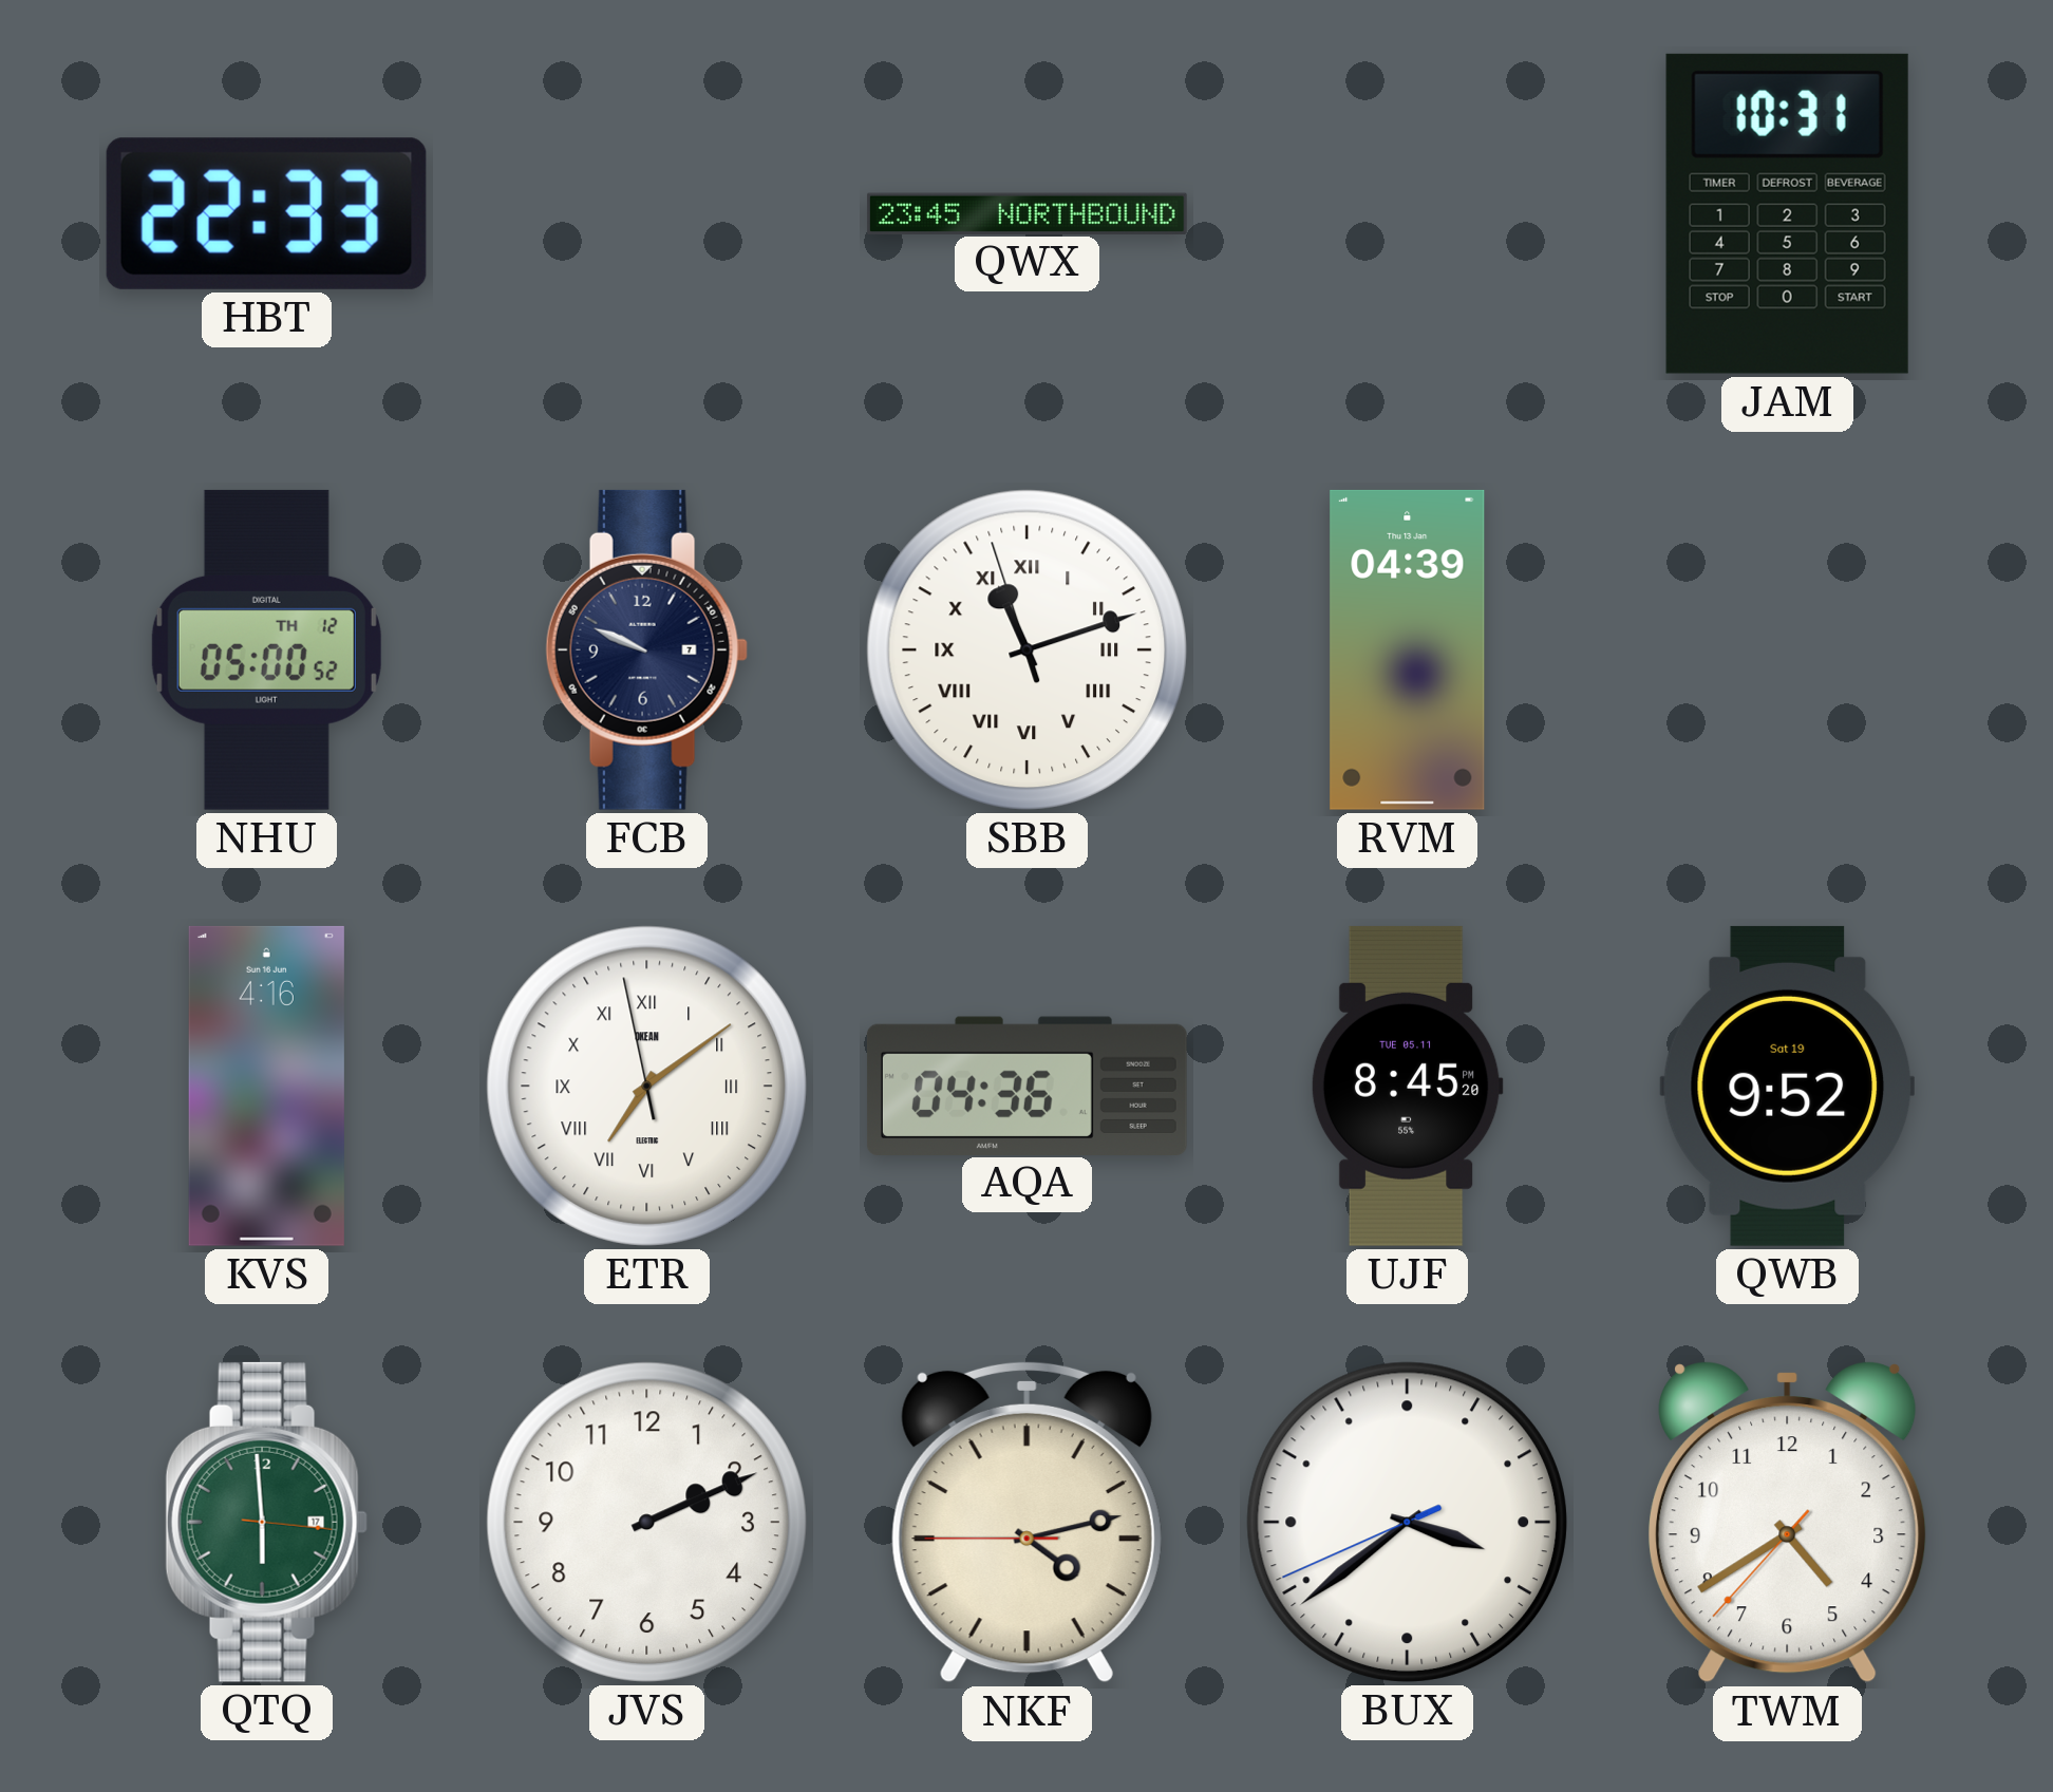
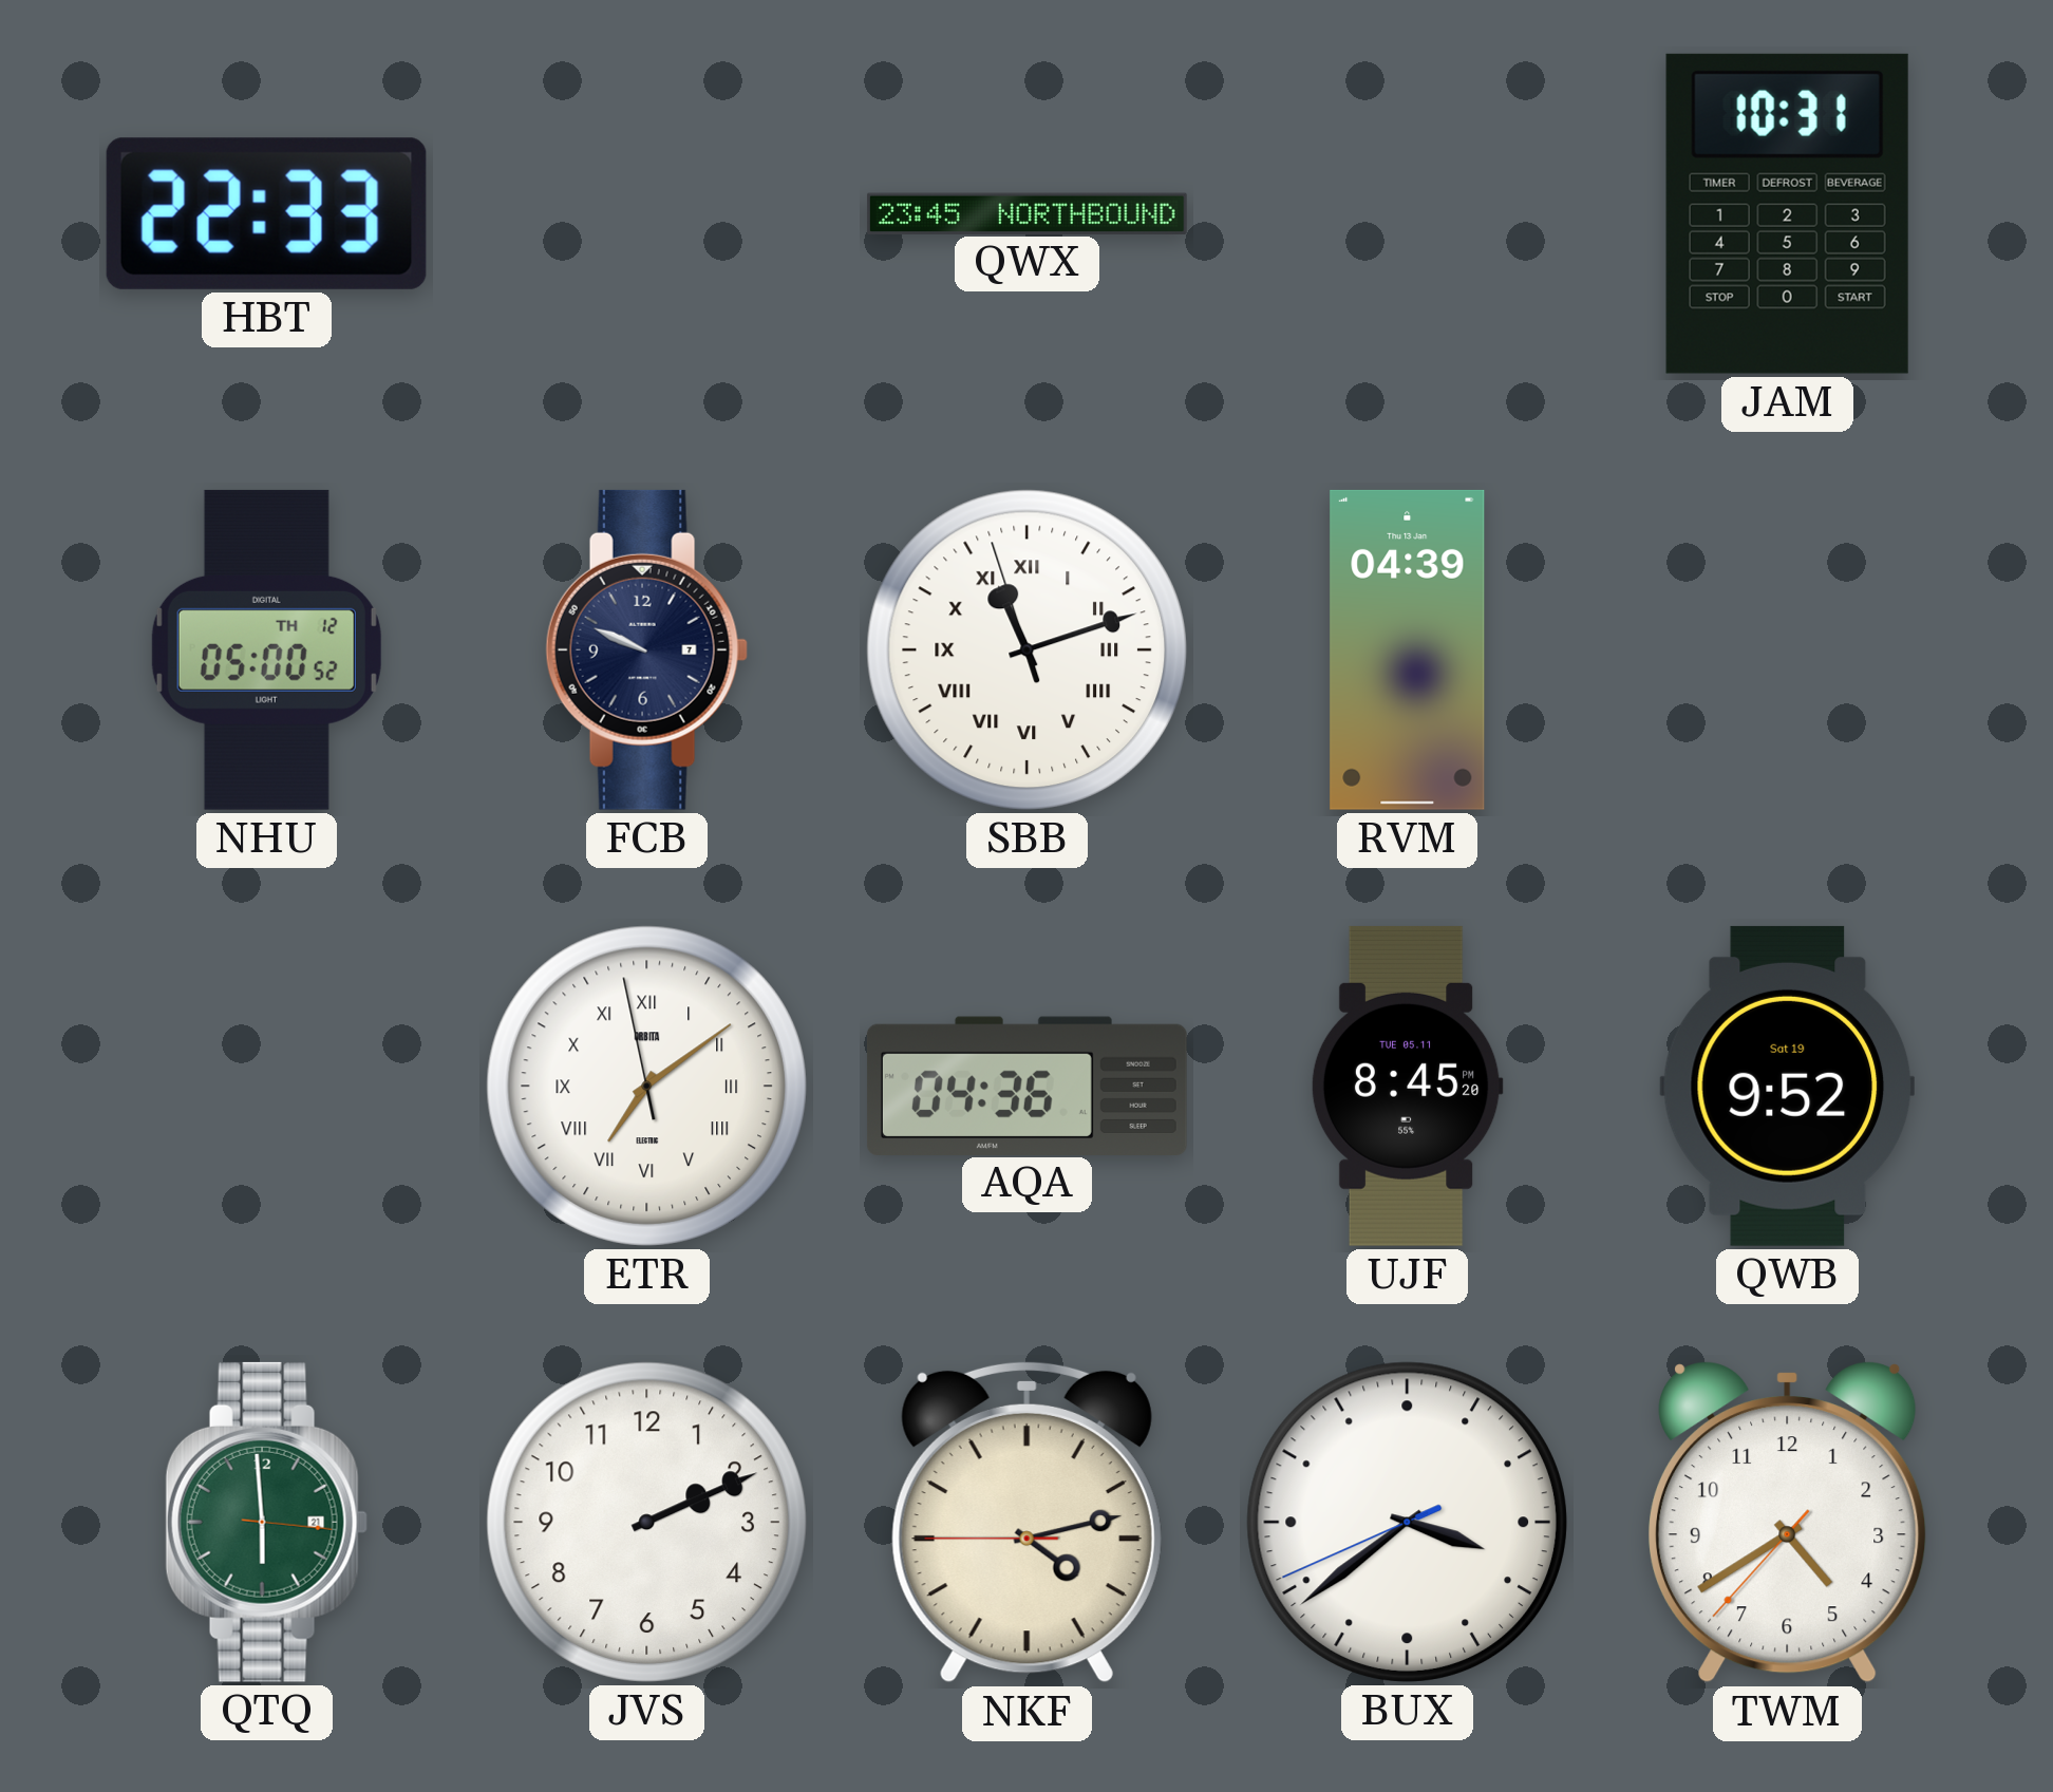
KVS: 4:16 -> none (266, 1086)
ETR brand: OKEAN -> ORBITA (646, 1086)
QTQ date: 17 -> 21 (266, 1522)
